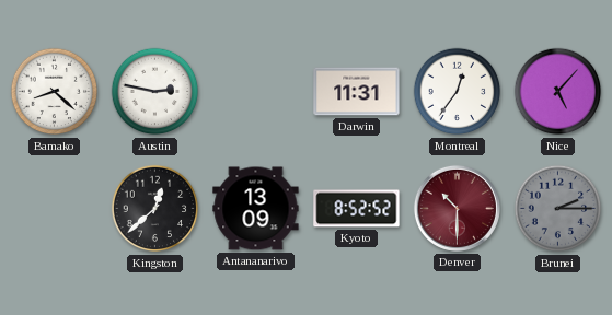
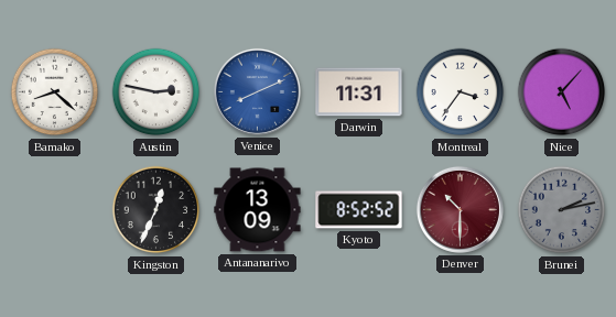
Venice: none -> 8:11 (257, 91)
Montreal: 12:36 -> 3:36 (461, 92)
Kingston: 12:38 -> 12:34 (156, 210)
Brunei: 2:15 -> 2:13 (562, 210)
